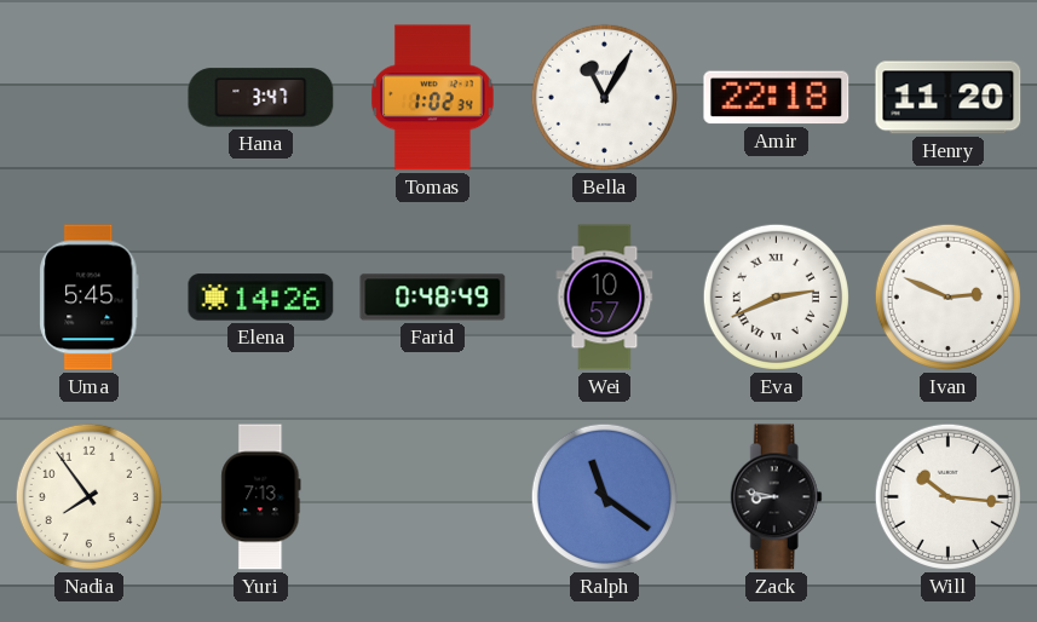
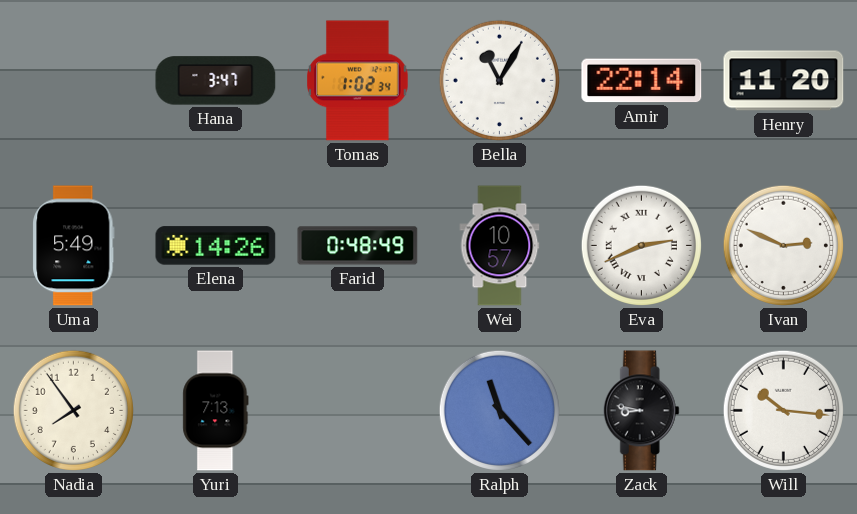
Amir: 22:18 -> 22:14 (642, 81)
Uma: 5:45 -> 5:49 (74, 246)
Ralph: 11:21 -> 11:23 (499, 410)
